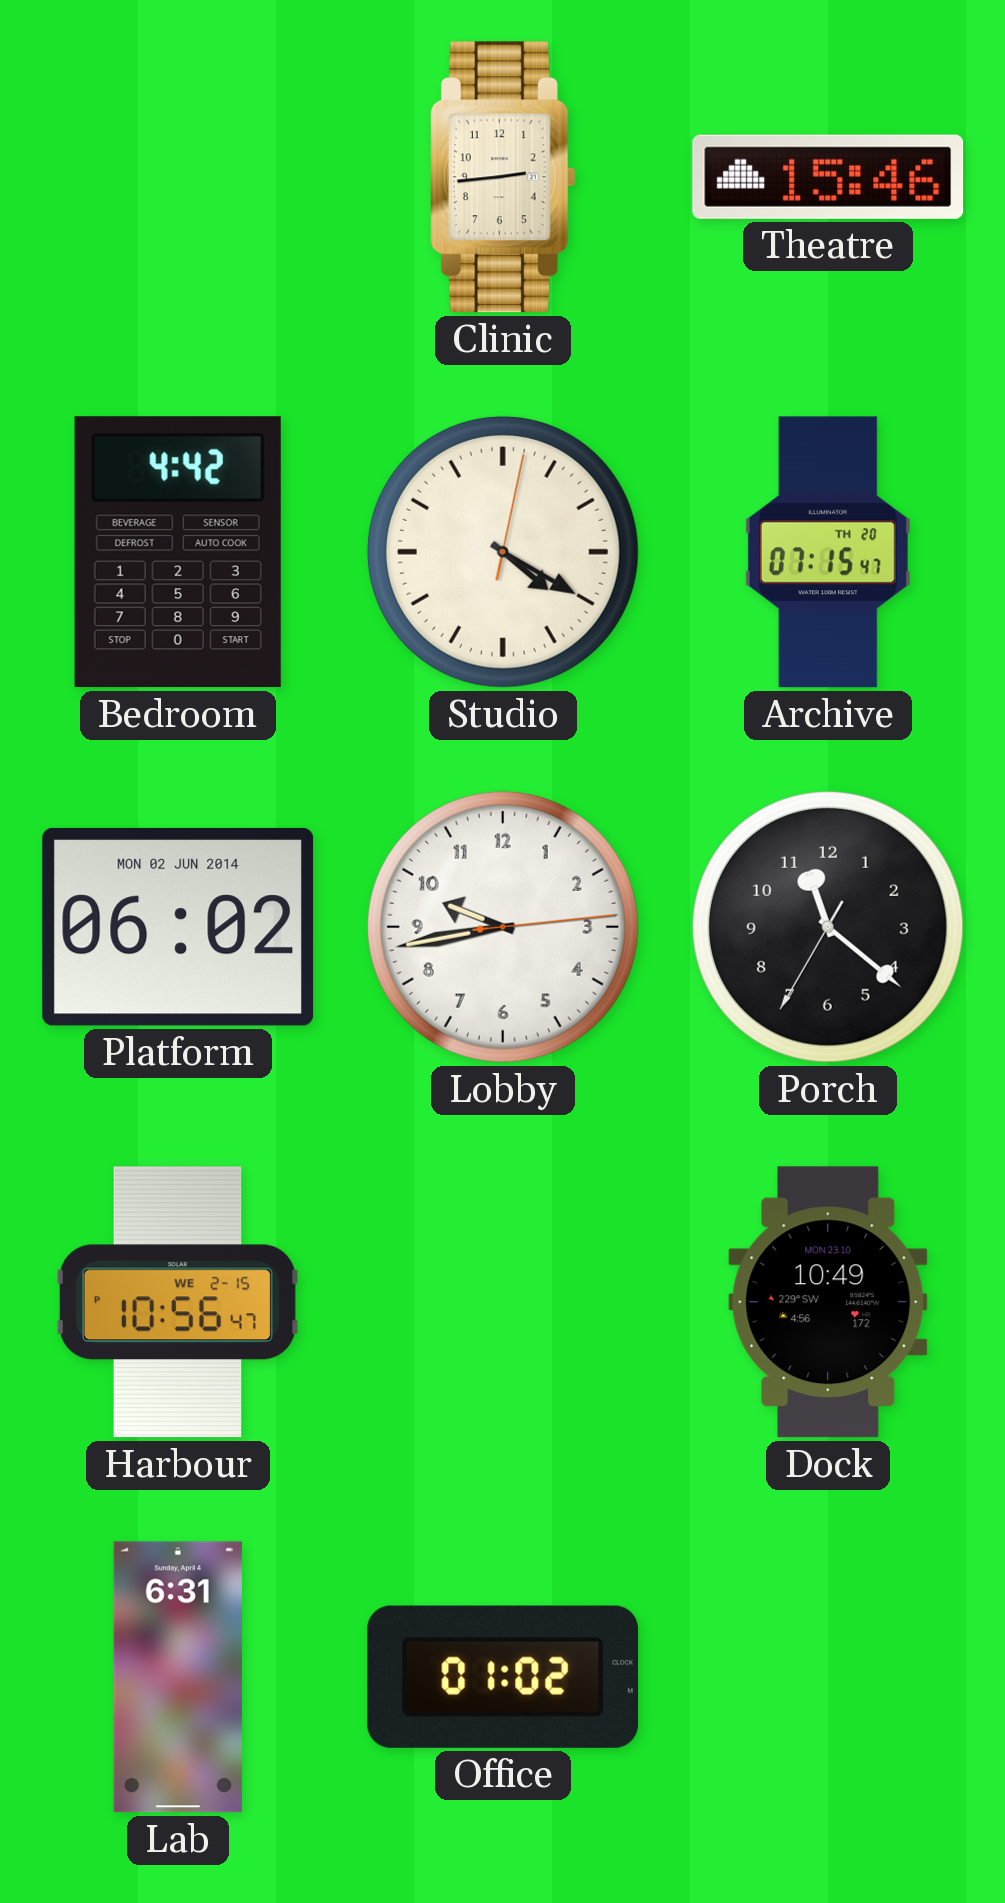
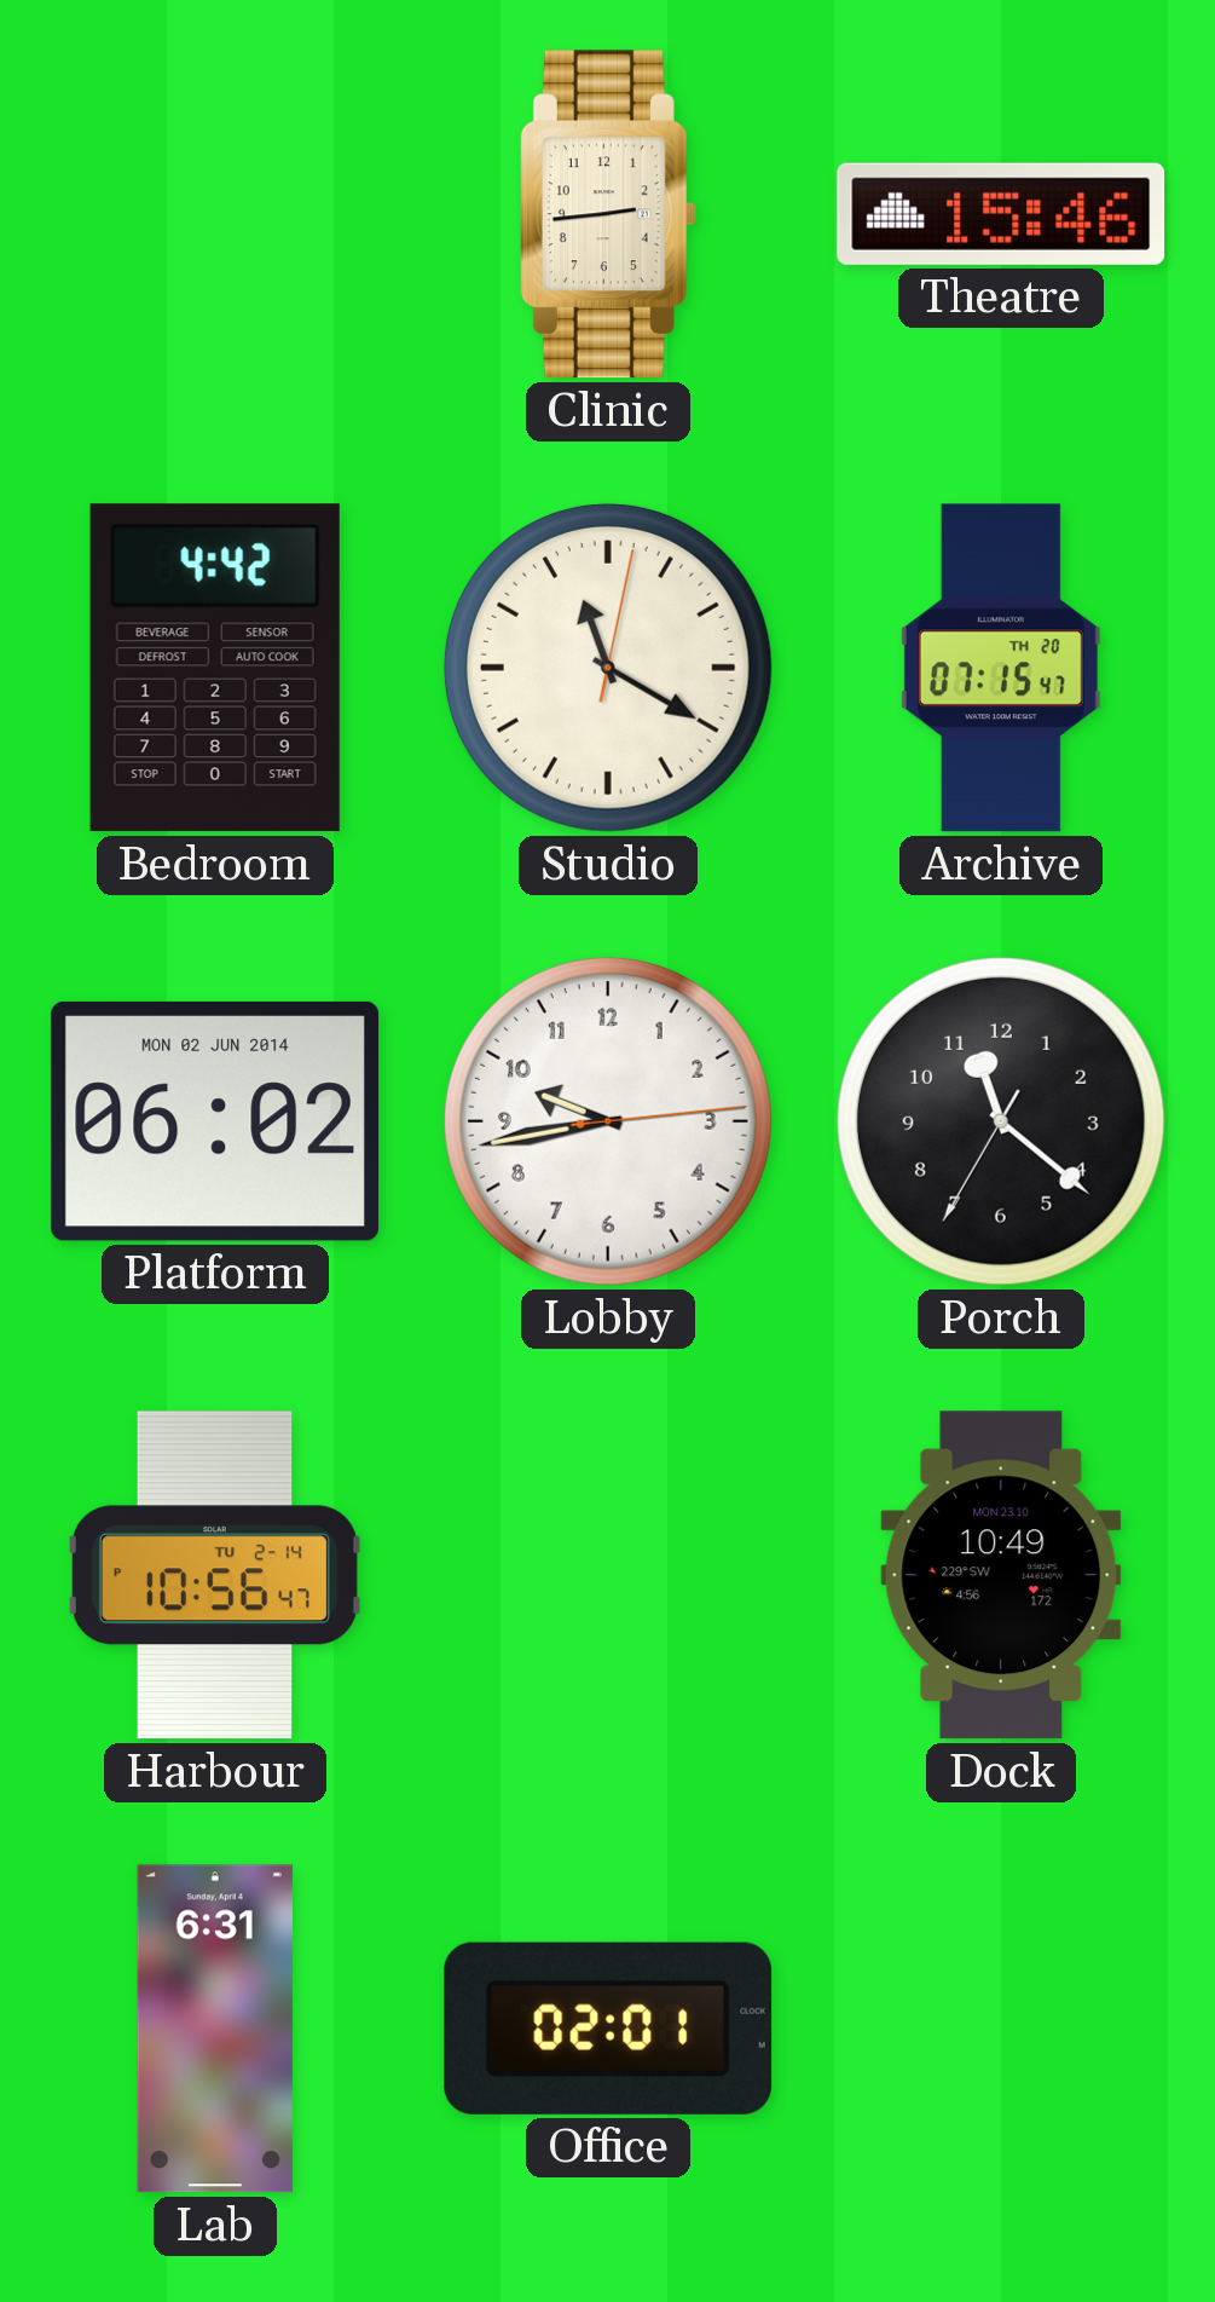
Studio: 4:20 -> 11:20 (608, 668)
Harbour date: WE 2-15 -> TU 2-14 (215, 1575)
Office: 01:02 -> 02:01 (608, 2029)
